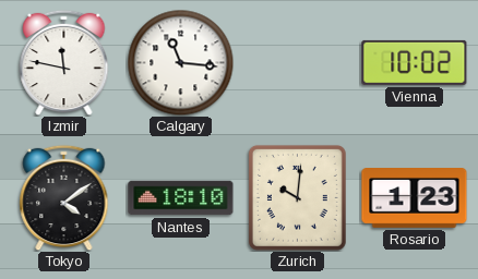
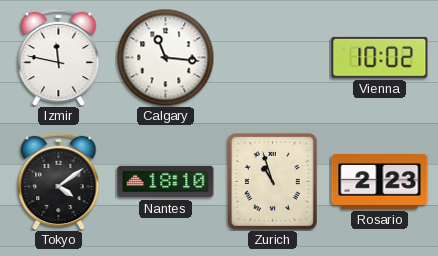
Zurich: 10:01 -> 10:57 (272, 181)
Rosario: 1:23 -> 2:23 (380, 182)
